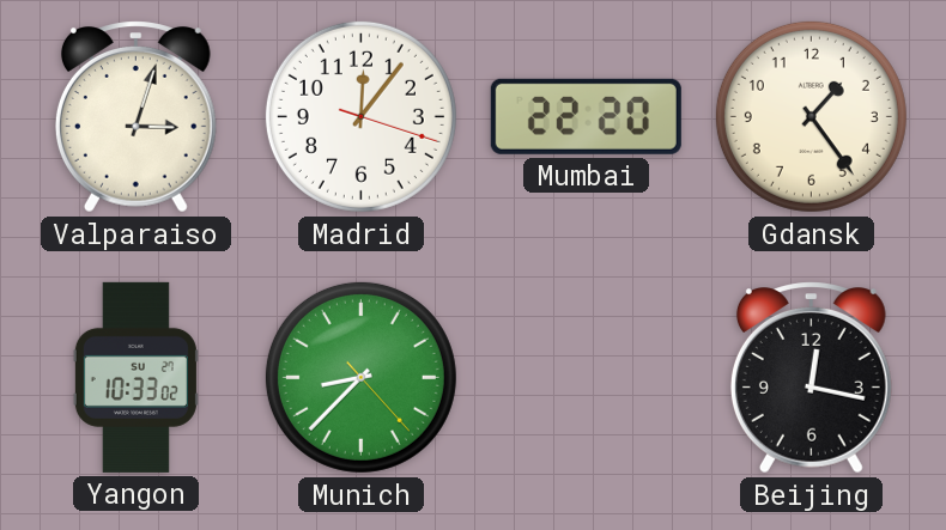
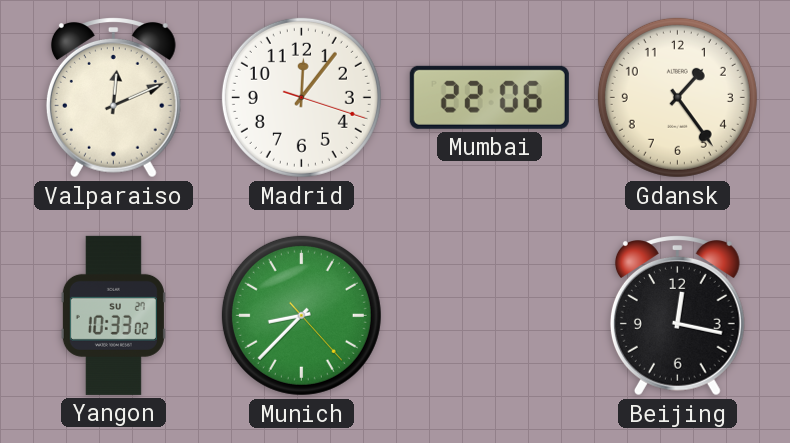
Valparaiso: 3:03 -> 12:11 (113, 98)
Mumbai: 22:20 -> 22:06 (489, 97)
